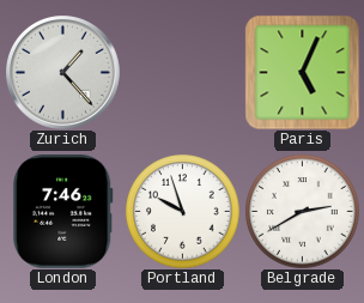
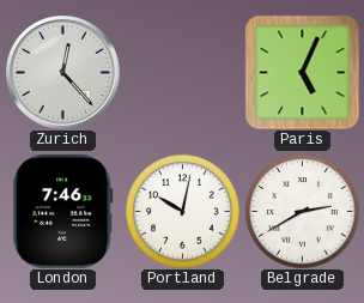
Zurich: 1:23 -> 12:23 (63, 73)
Portland: 9:57 -> 10:02 (182, 211)
